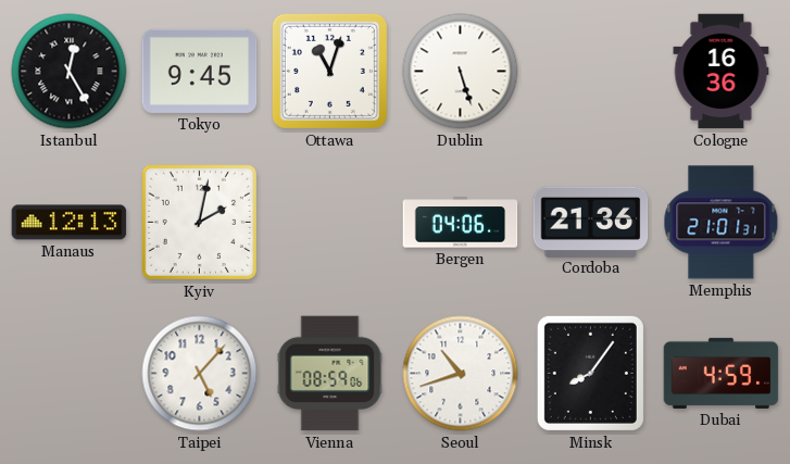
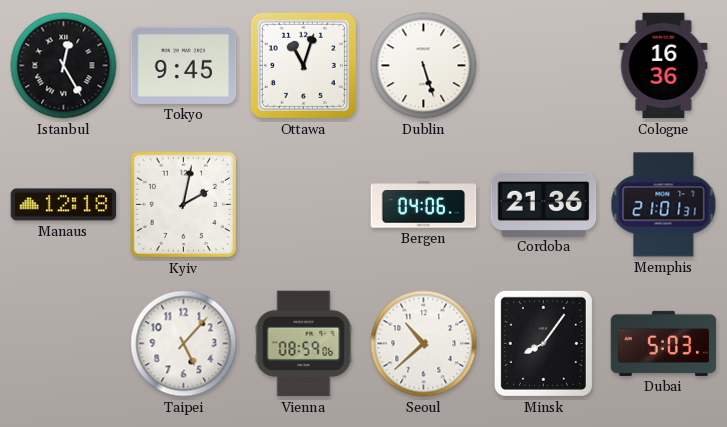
Manaus: 12:13 -> 12:18 (64, 205)
Seoul: 10:42 -> 10:38 (424, 344)
Dubai: 4:59 -> 5:03 (664, 343)
